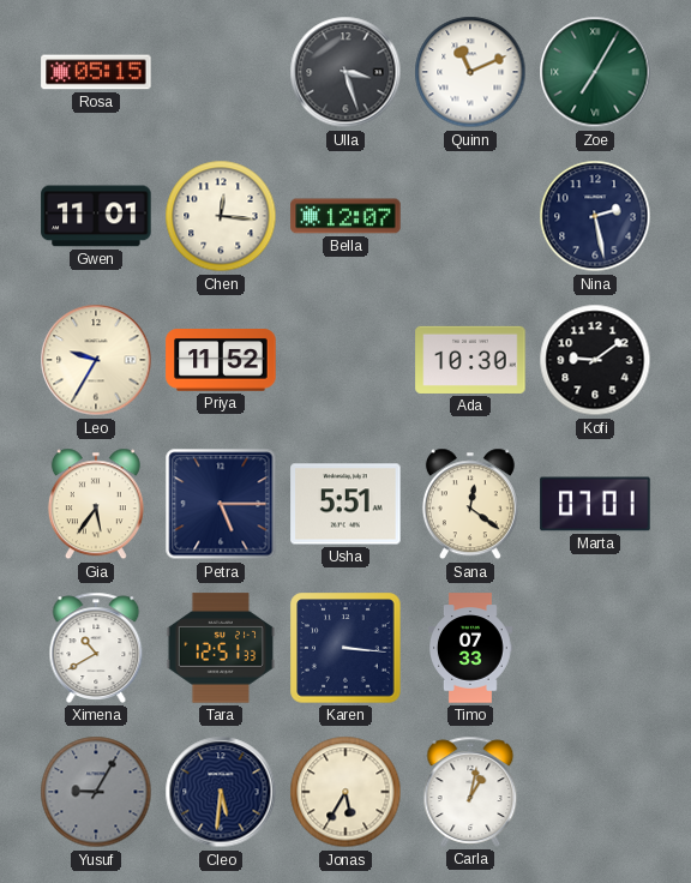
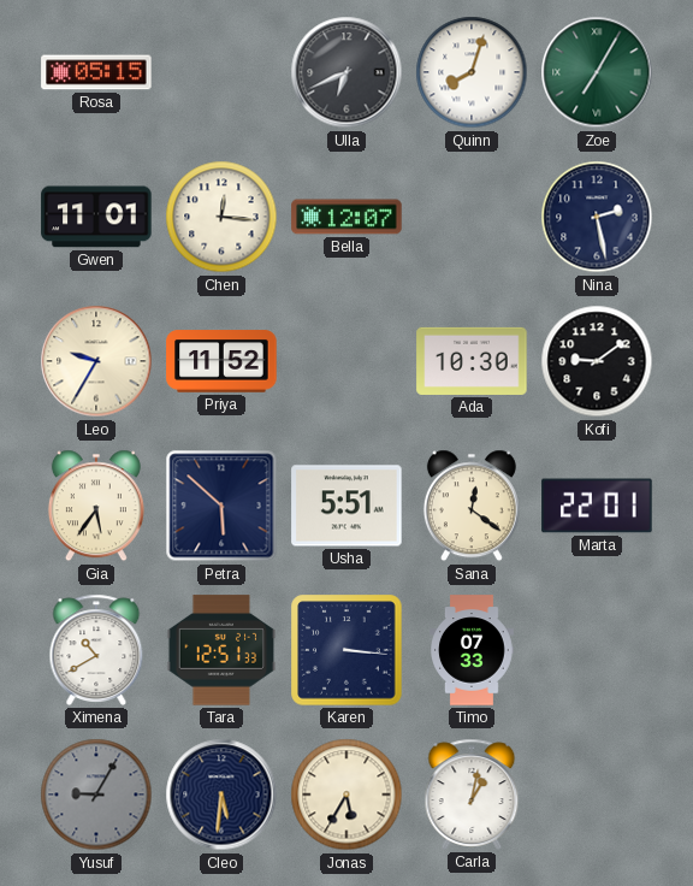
Ulla: 3:27 -> 6:41 (346, 72)
Quinn: 11:11 -> 8:03 (472, 72)
Petra: 5:15 -> 5:52 (221, 506)
Marta: 07:01 -> 22:01 (597, 506)
